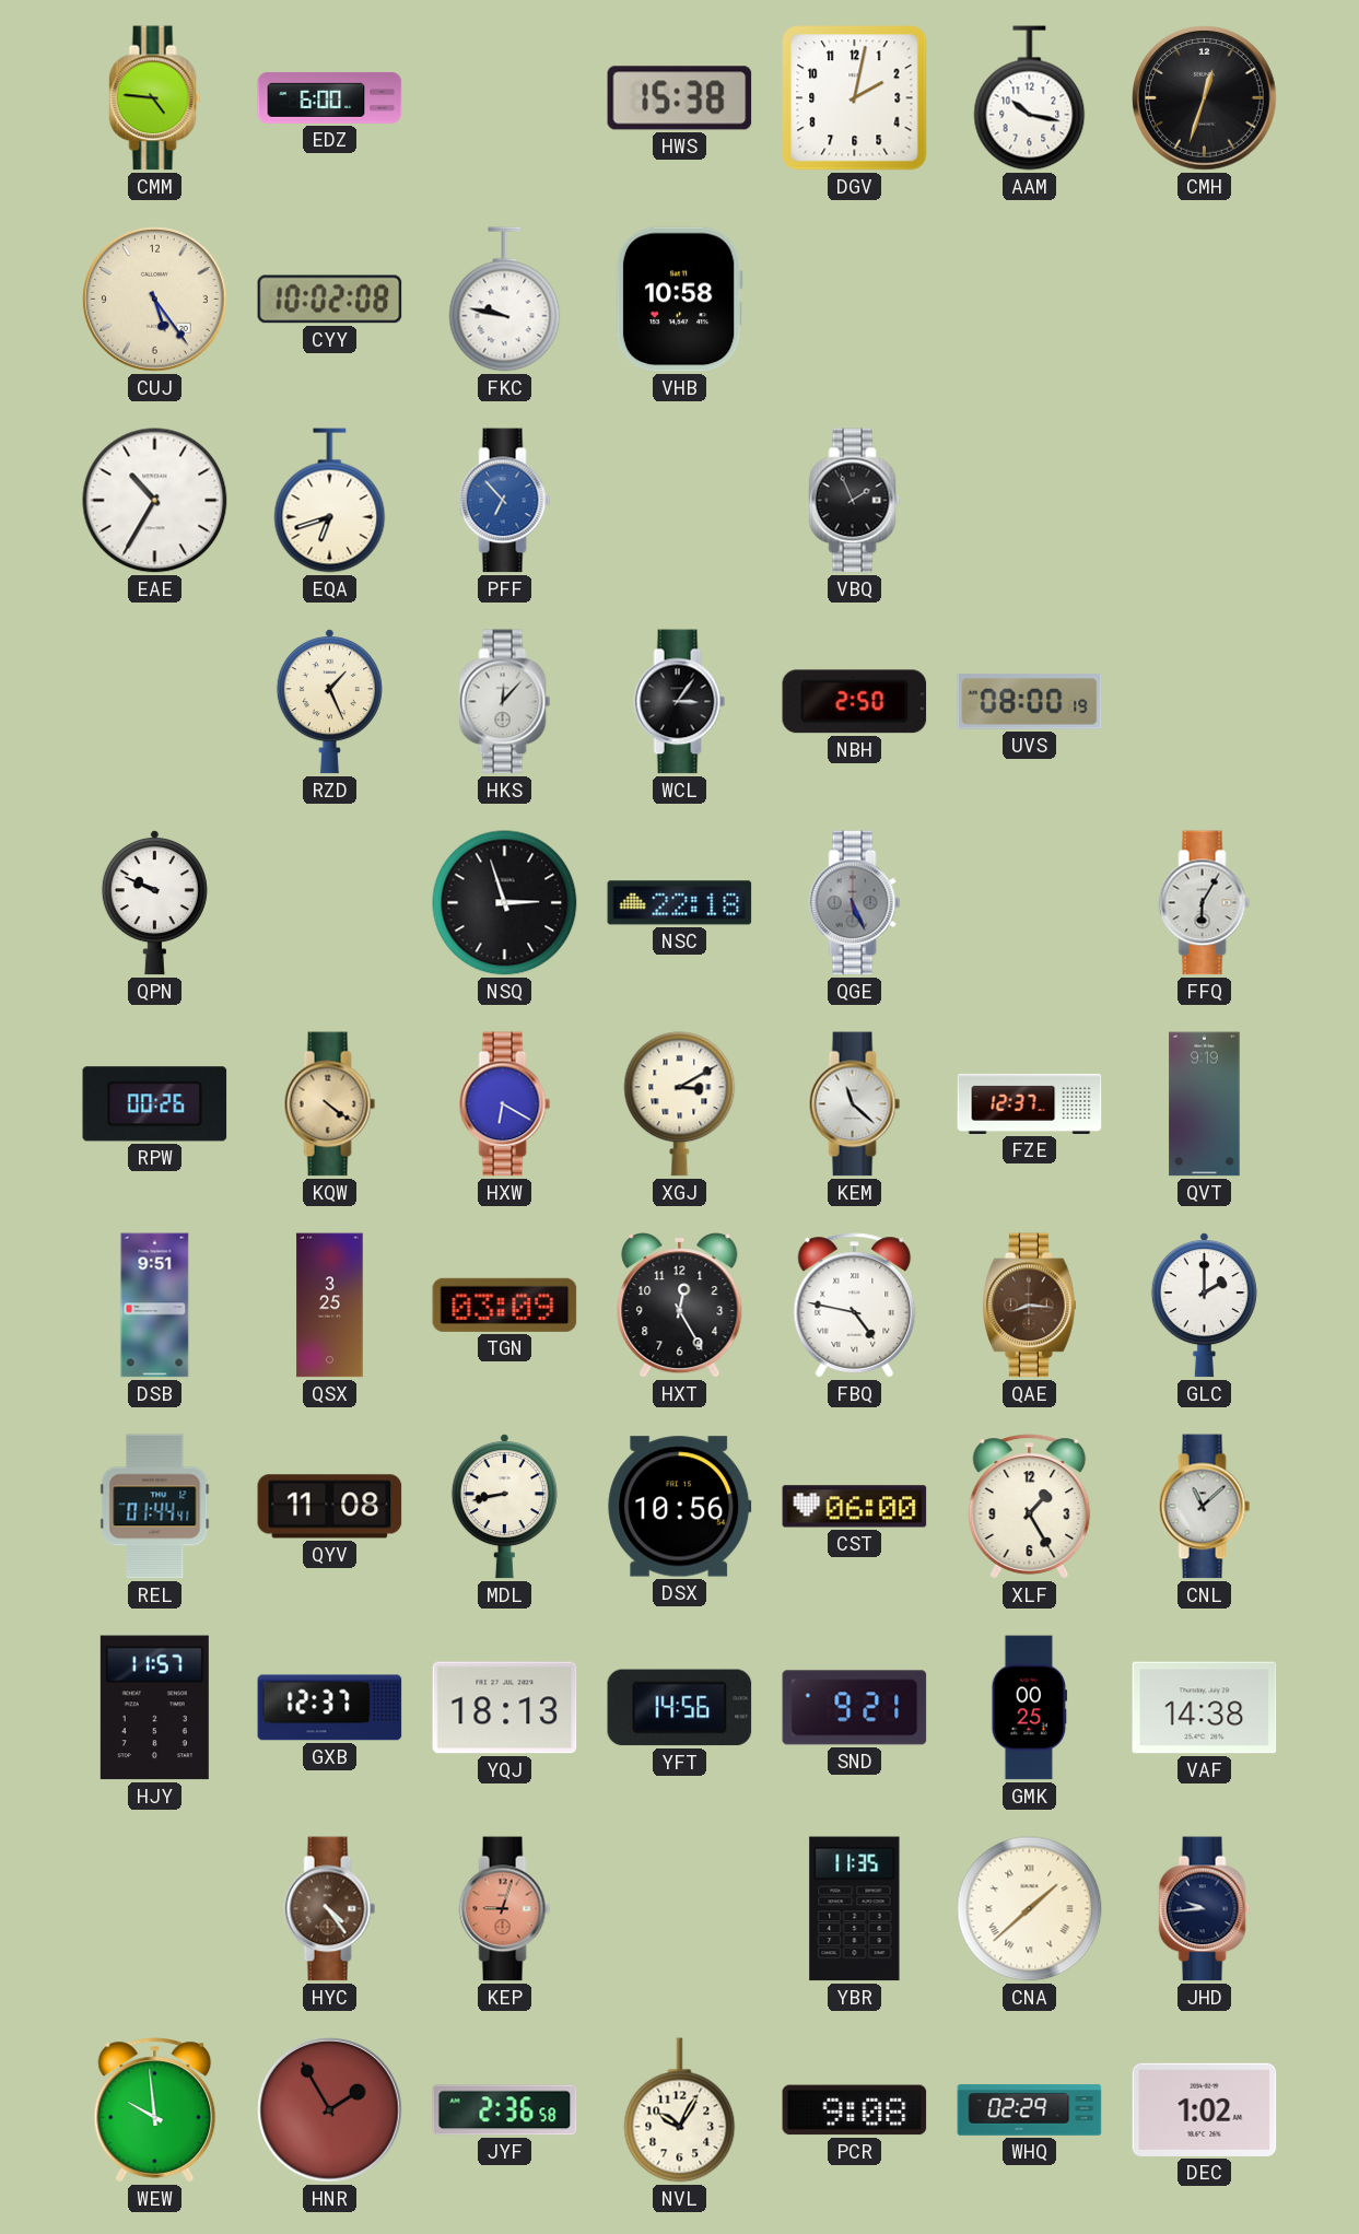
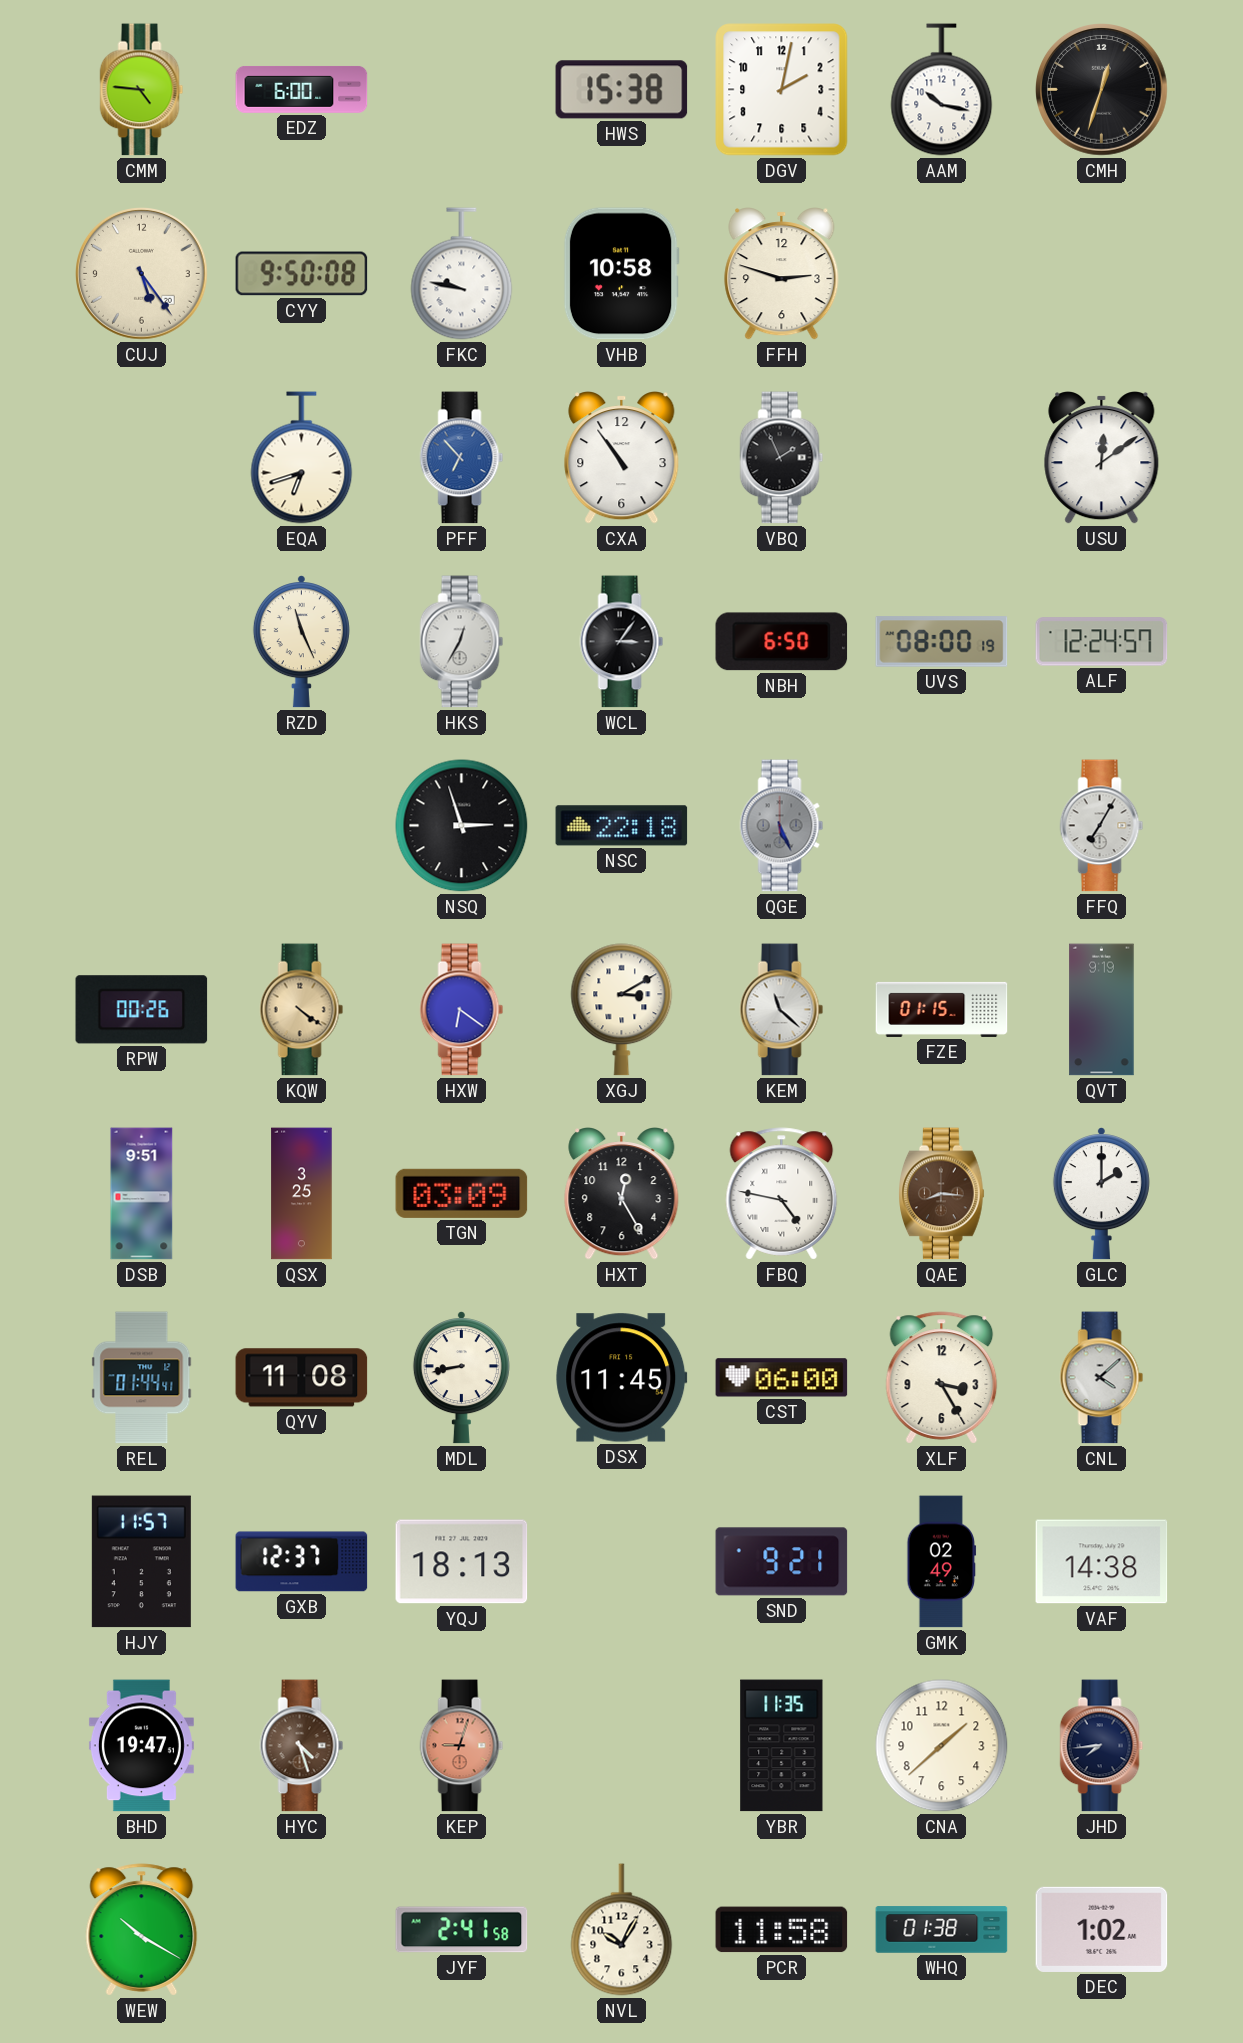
CYY: 10:02 -> 9:50 (302, 274)
FFH: none -> 2:48 (782, 274)
EAE: 10:35 -> none (155, 501)
CXA: none -> 10:54 (622, 458)
USU: none -> 12:09 (1102, 458)
RZD: 1:26 -> 11:26 (301, 642)
HKS: 12:07 -> 12:35 (462, 642)
NBH: 2:50 -> 6:50 (782, 642)
ALF: none -> 12:24 (1102, 642)
QPN: 9:49 -> none (154, 903)
FFQ: 6:05 -> 7:05 (1102, 826)
HXW: 6:20 -> 6:21 (462, 1010)
FZE: 12:37 -> 01:15 (942, 1009)
DSX: 10:56 -> 11:45 (622, 1378)
XLF: 1:25 -> 3:25 (942, 1378)
CNL: 11:08 -> 4:08 (1102, 1378)
YFT: 14:56 -> none (680, 1708)
GMK: 00:25 -> 02:49 (942, 1562)
BHD: none -> 19:47 (141, 1746)
HYC: 4:24 -> 4:27 (302, 1746)
CNA numerals: Roman -> Arabic (942, 1746)
JHD: 9:44 -> 7:44 (1102, 1746)
WEW: 9:59 -> 10:20 (142, 1930)
HNR: 1:55 -> none (330, 2110)
JYF: 2:36 -> 2:41 (462, 1930)
PCR: 9:08 -> 11:58 (782, 1930)
WHQ: 02:29 -> 01:38 (942, 1930)
